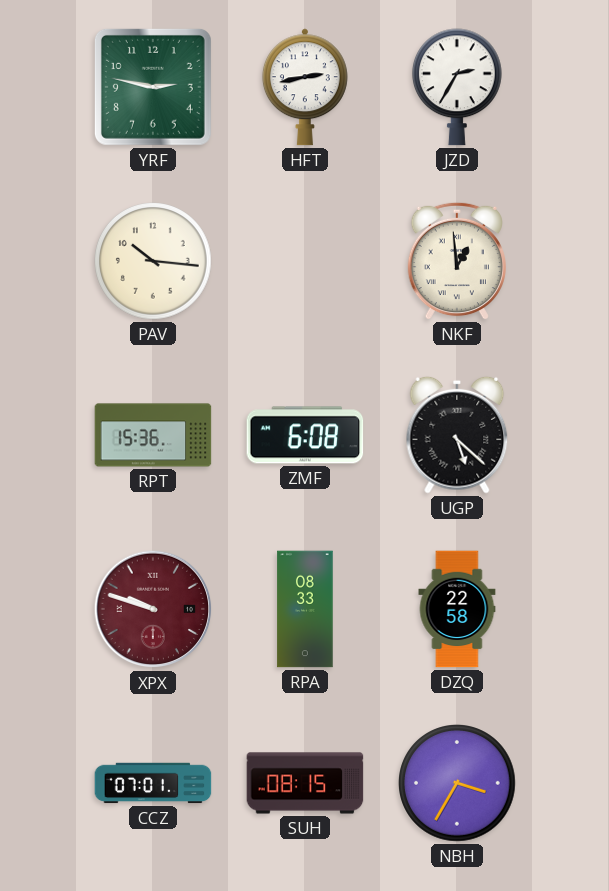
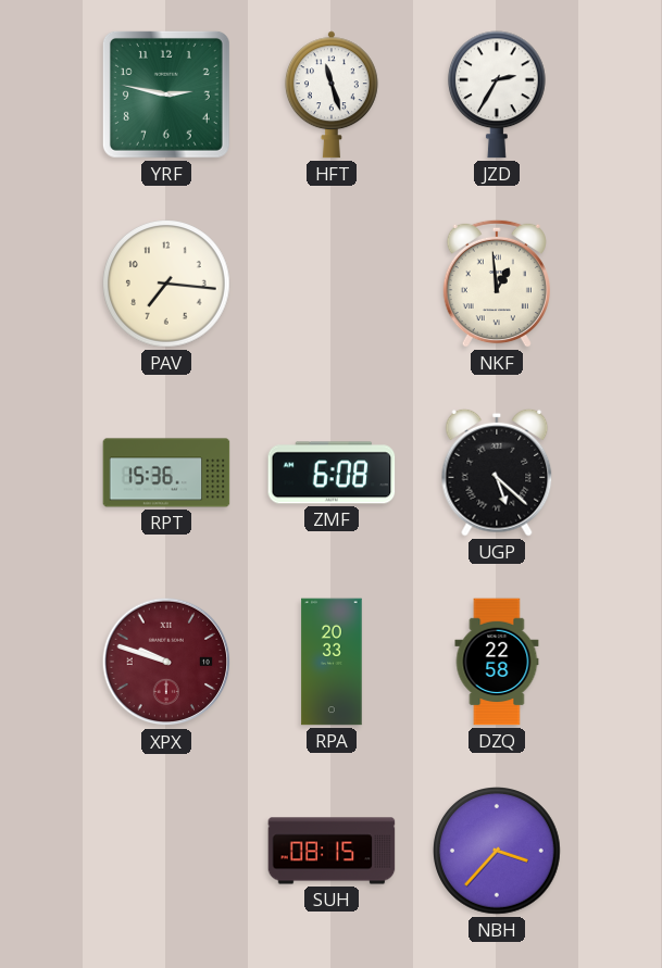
HFT: 2:43 -> 11:27 (332, 95)
PAV: 10:16 -> 7:16 (166, 284)
RPA: 08:33 -> 20:33 (332, 662)
CCZ: 07:01 -> none (153, 783)
NBH: 3:35 -> 3:37 (497, 851)
